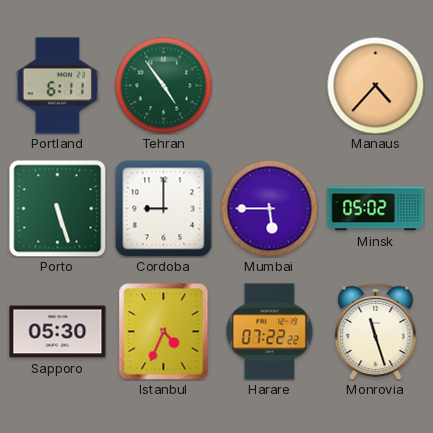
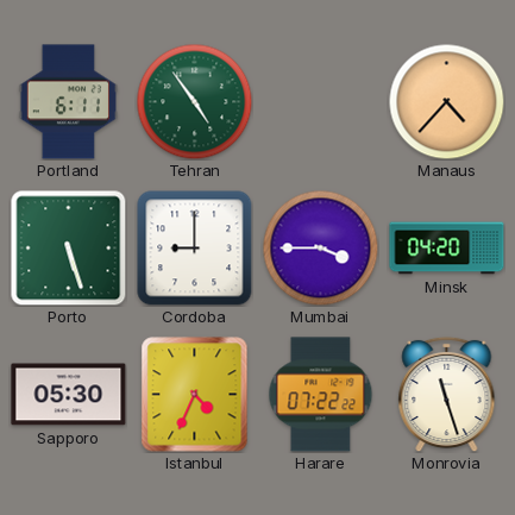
Mumbai: 5:45 -> 3:45 (320, 247)
Minsk: 05:02 -> 04:20 (447, 249)
